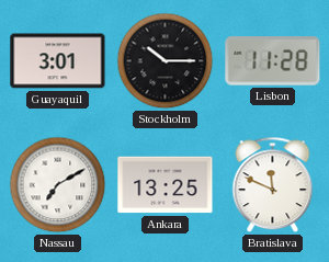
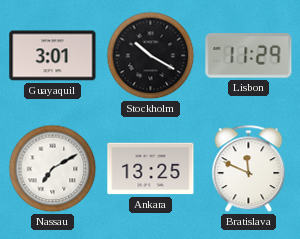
Stockholm: 10:15 -> 10:20 (151, 56)
Lisbon: 11:28 -> 11:29 (249, 56)
